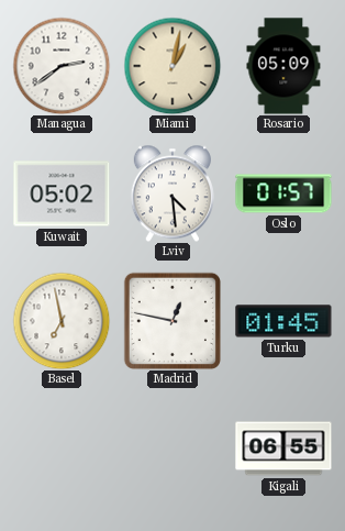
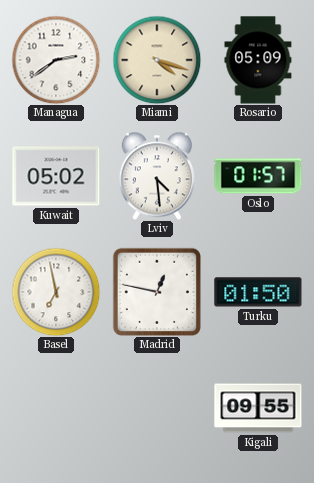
Miami: 1:02 -> 4:18 (157, 60)
Turku: 01:45 -> 01:50 (258, 292)
Kigali: 06:55 -> 09:55 (258, 408)
